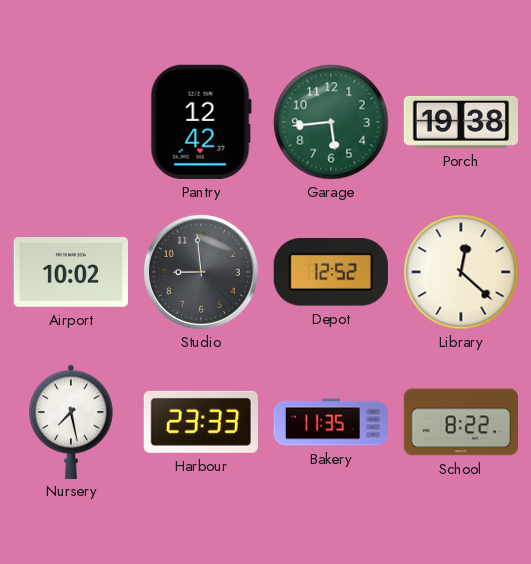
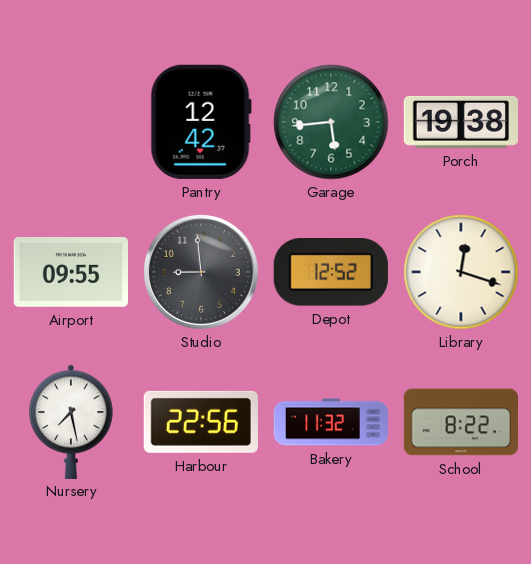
Airport: 10:02 -> 09:55 (70, 272)
Library: 12:22 -> 12:18 (461, 272)
Harbour: 23:33 -> 22:56 (201, 422)
Bakery: 11:35 -> 11:32 (330, 422)
